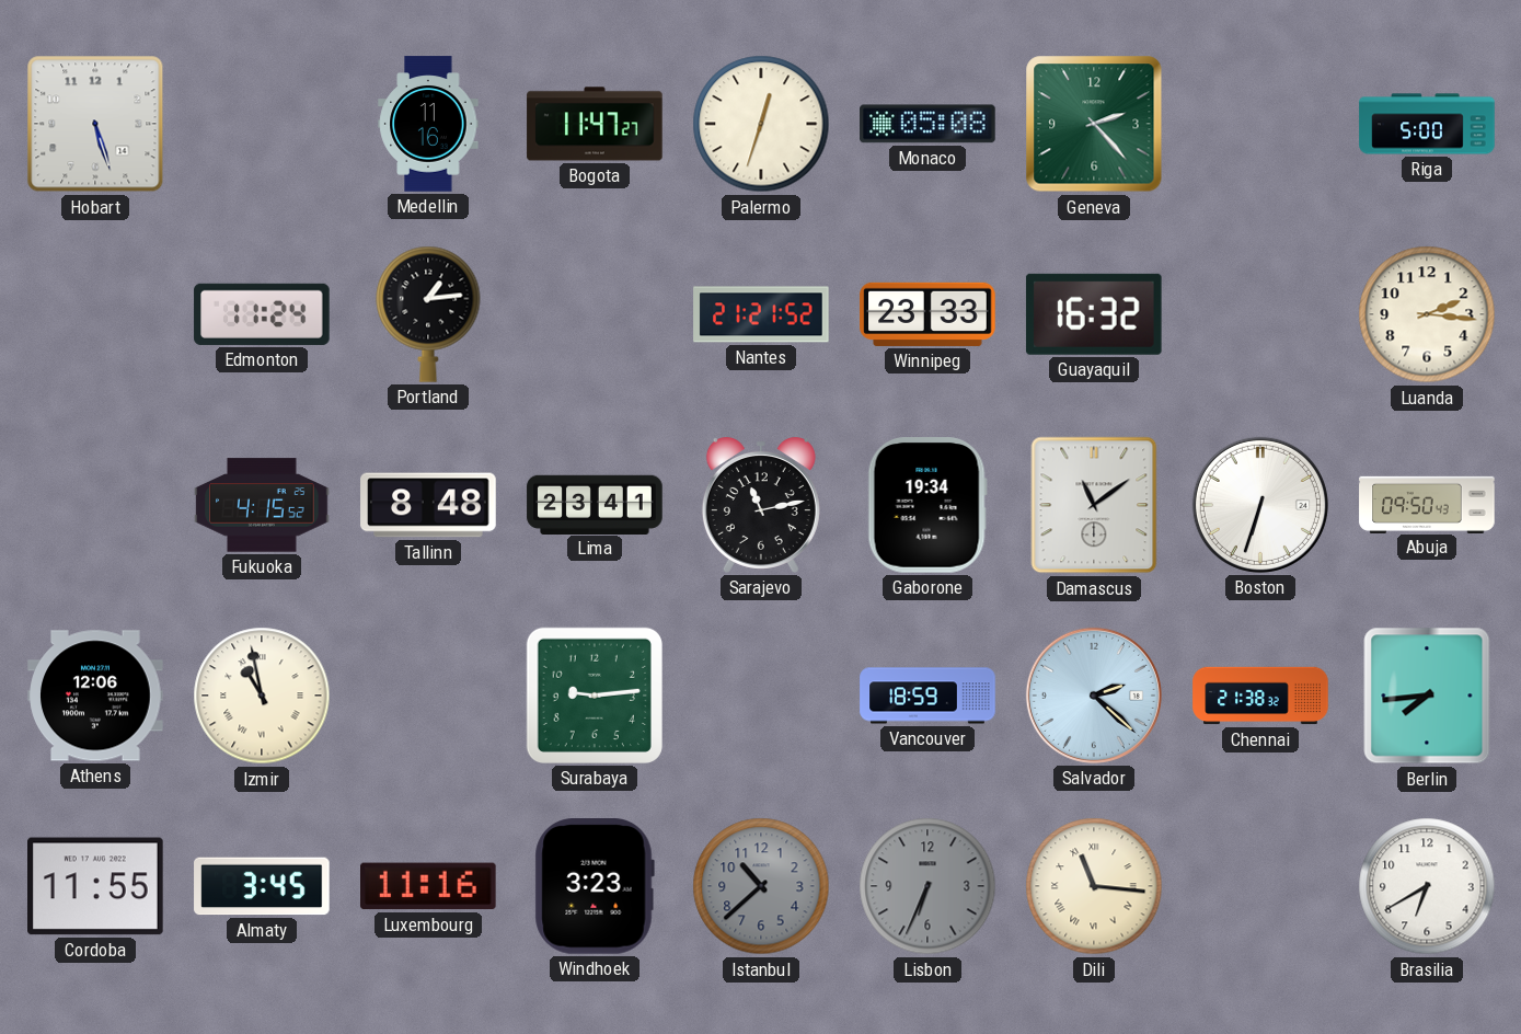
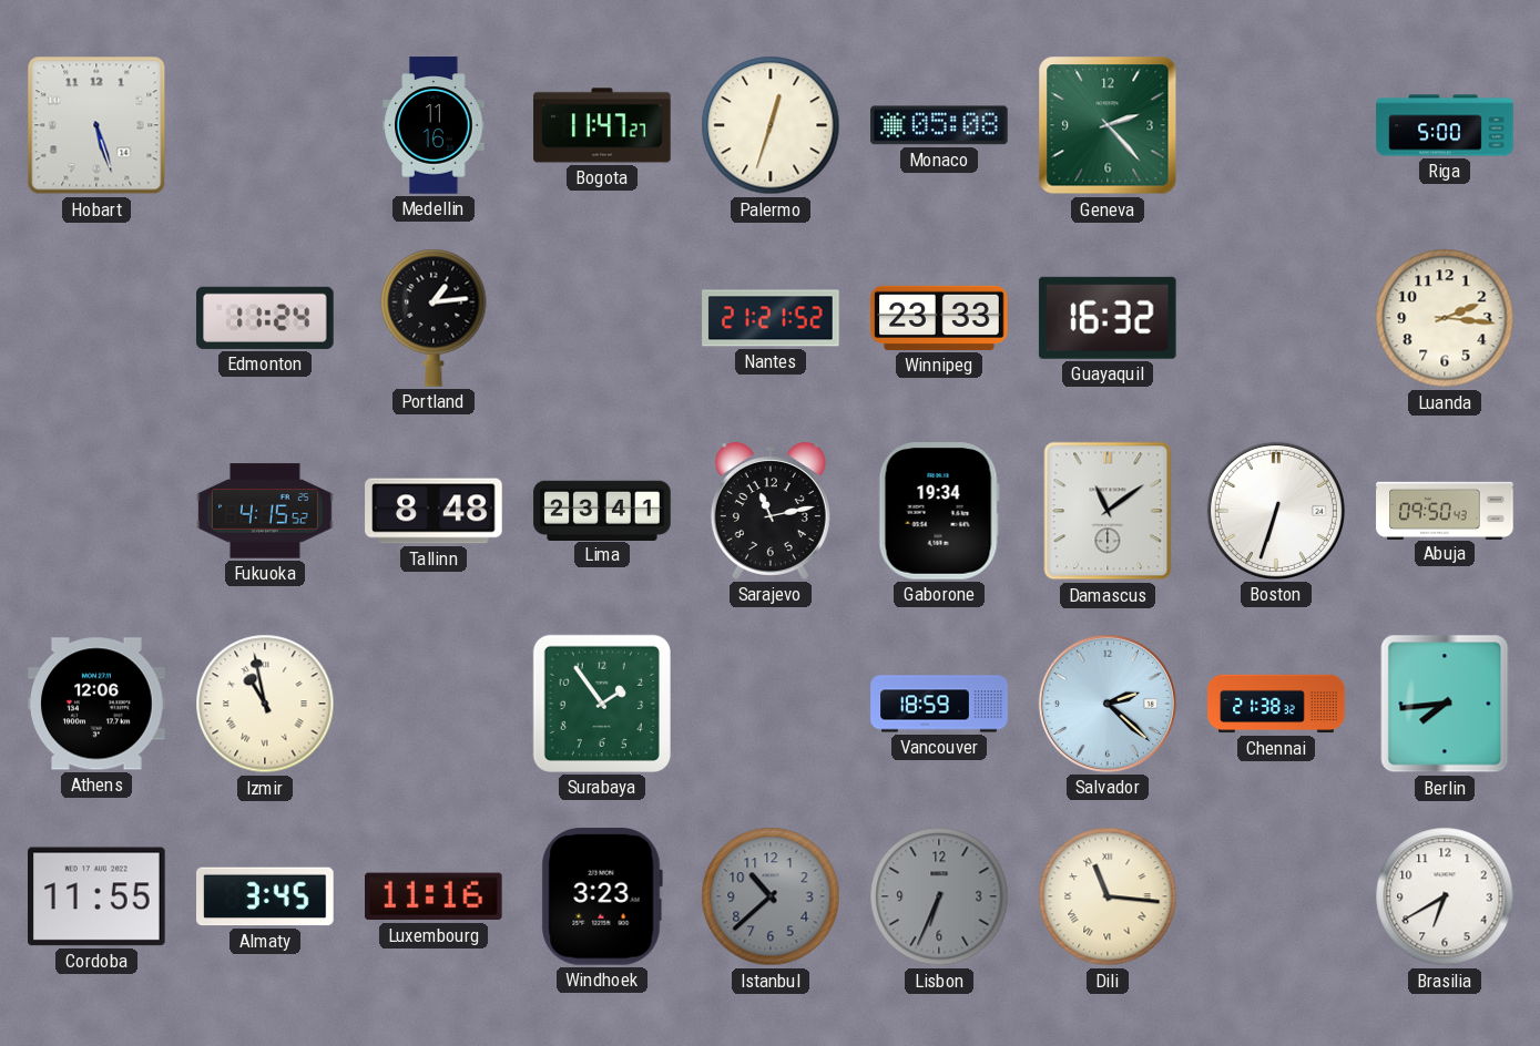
Surabaya: 9:14 -> 1:54 (602, 704)
